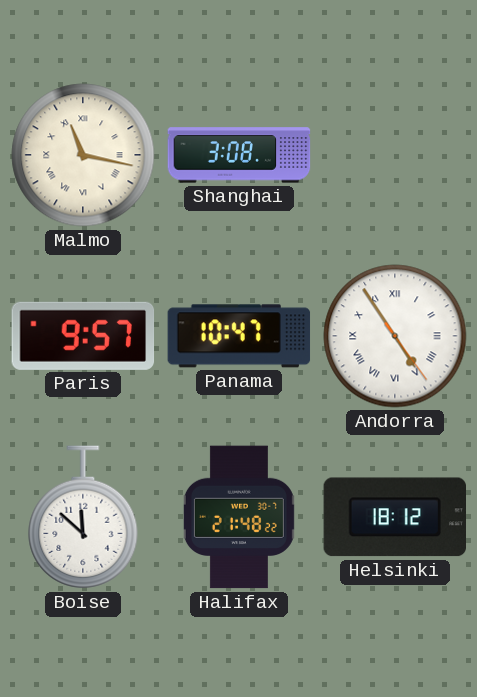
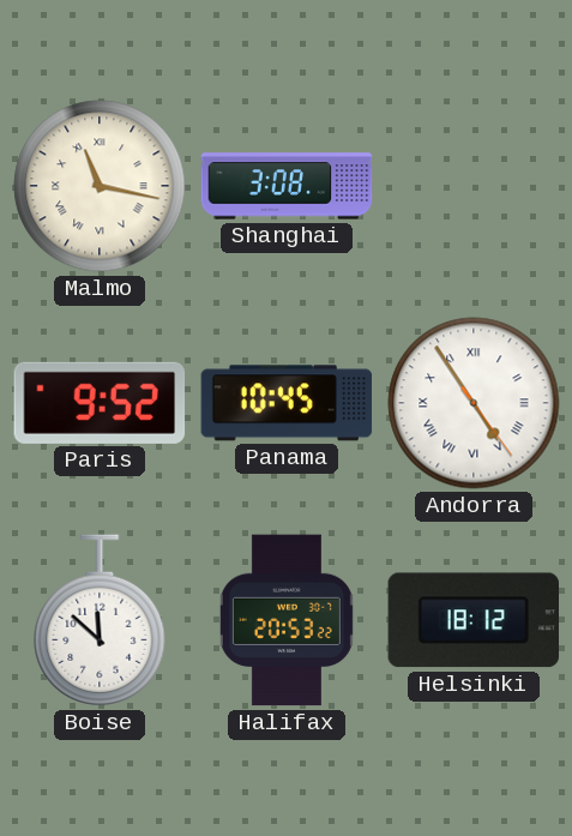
Paris: 9:57 -> 9:52 (100, 403)
Panama: 10:47 -> 10:45 (287, 403)
Halifax: 21:48 -> 20:53 (287, 620)
